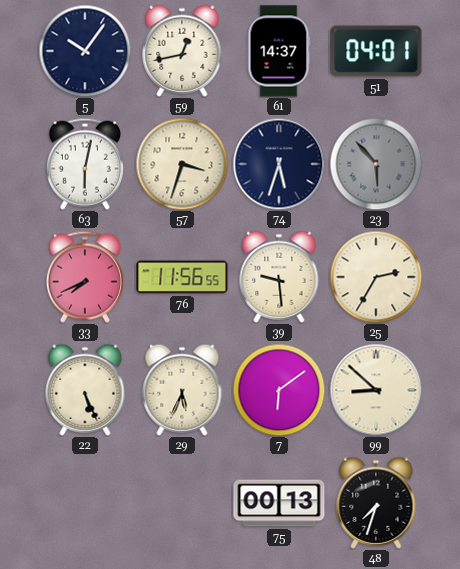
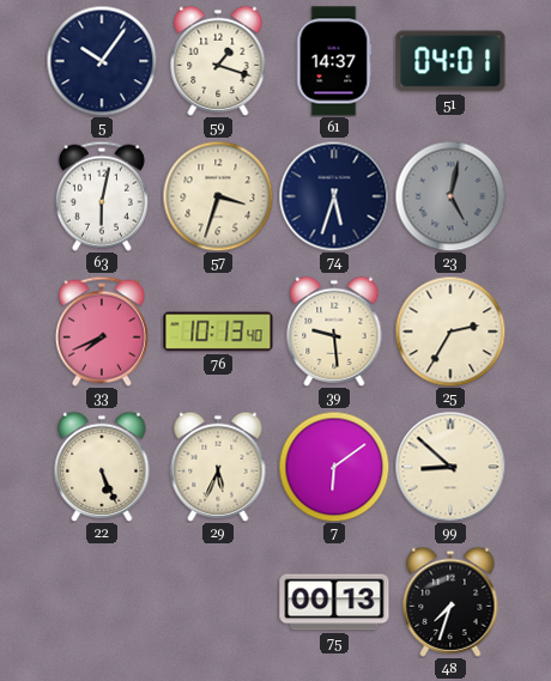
59: 12:43 -> 1:18 (218, 61)
23: 5:53 -> 5:02 (450, 196)
76: 11:56 -> 10:13 (218, 332)
